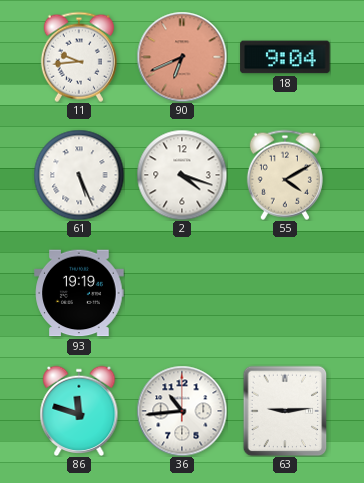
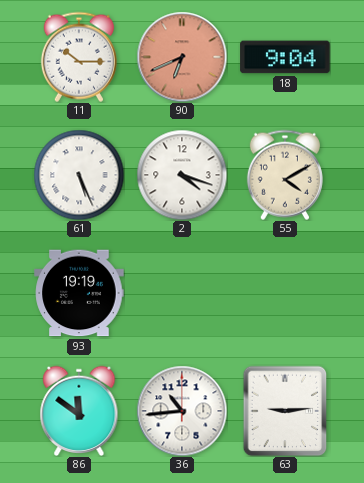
11: 9:44 -> 10:15 (79, 57)
86: 11:48 -> 11:51 (79, 410)
